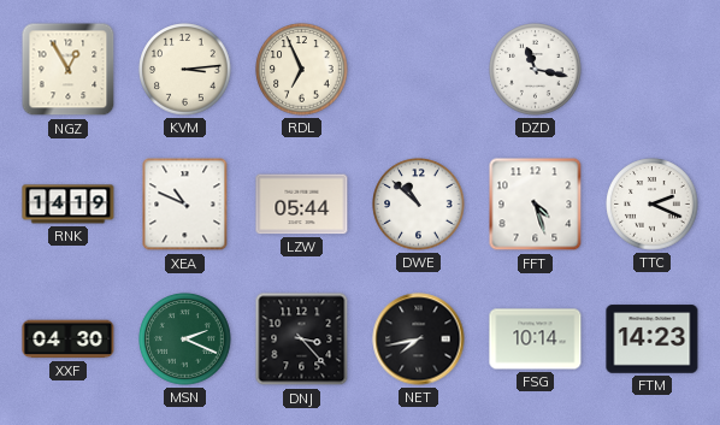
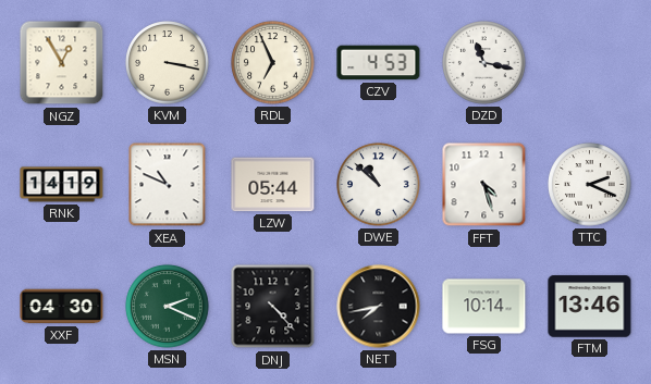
KVM: 3:14 -> 3:17 (168, 63)
CZV: none -> 4:53 (379, 63)
DNJ: 3:23 -> 4:23 (273, 307)
FTM: 14:23 -> 13:46 (590, 307)
